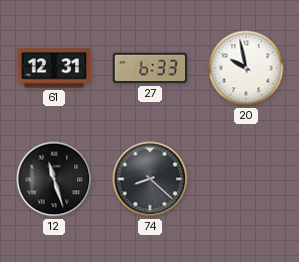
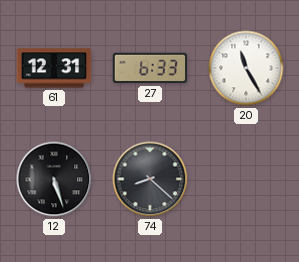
20: 9:58 -> 11:25 (246, 68)
12: 11:27 -> 5:27 (54, 179)
